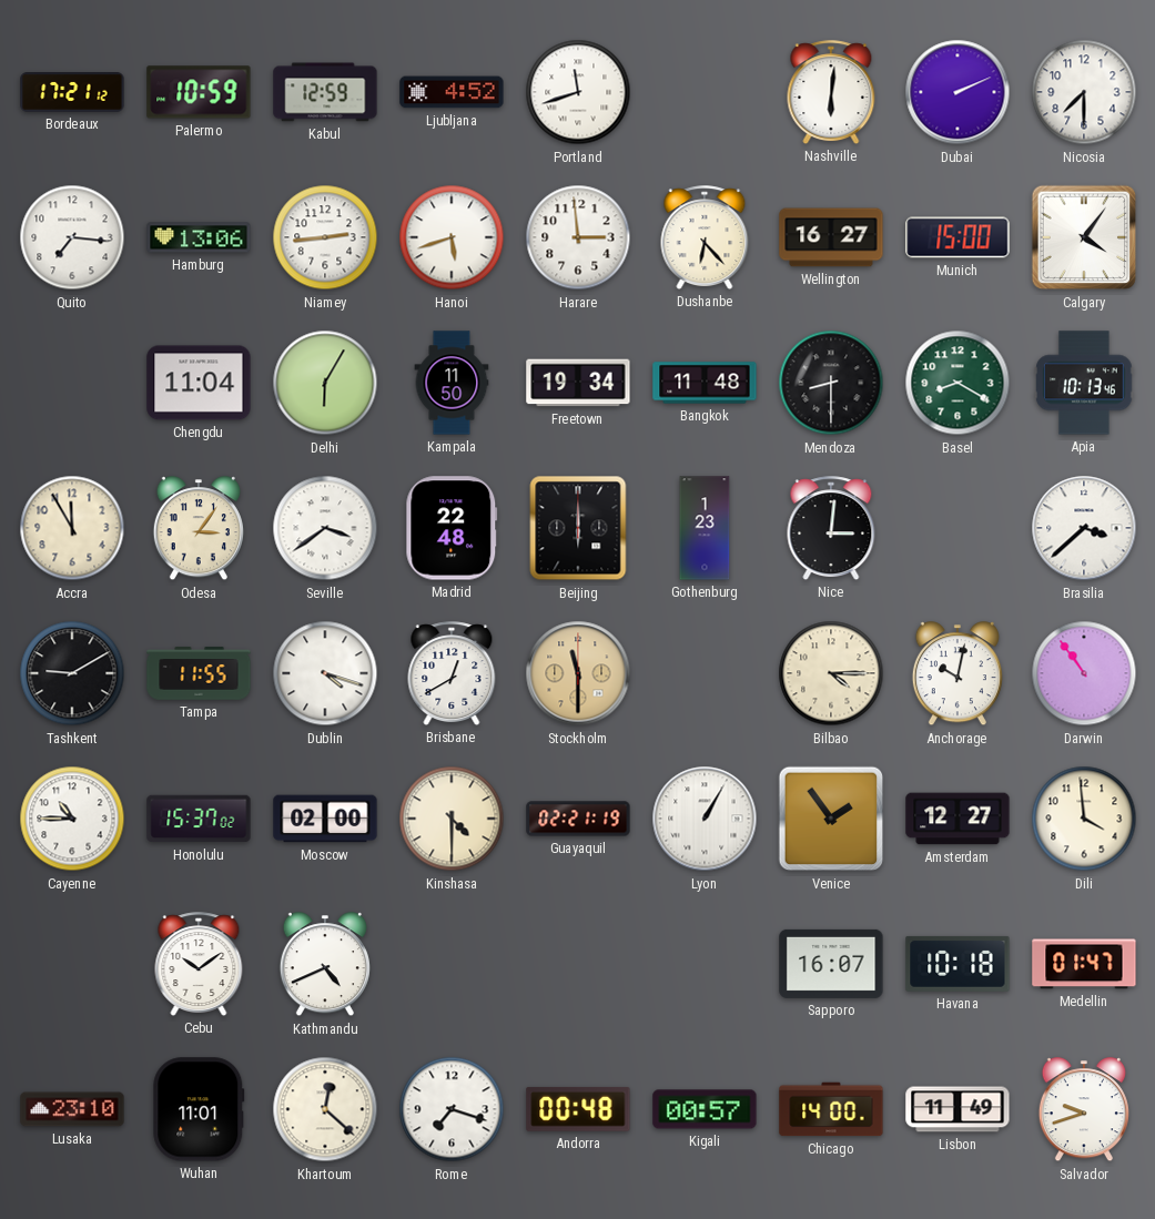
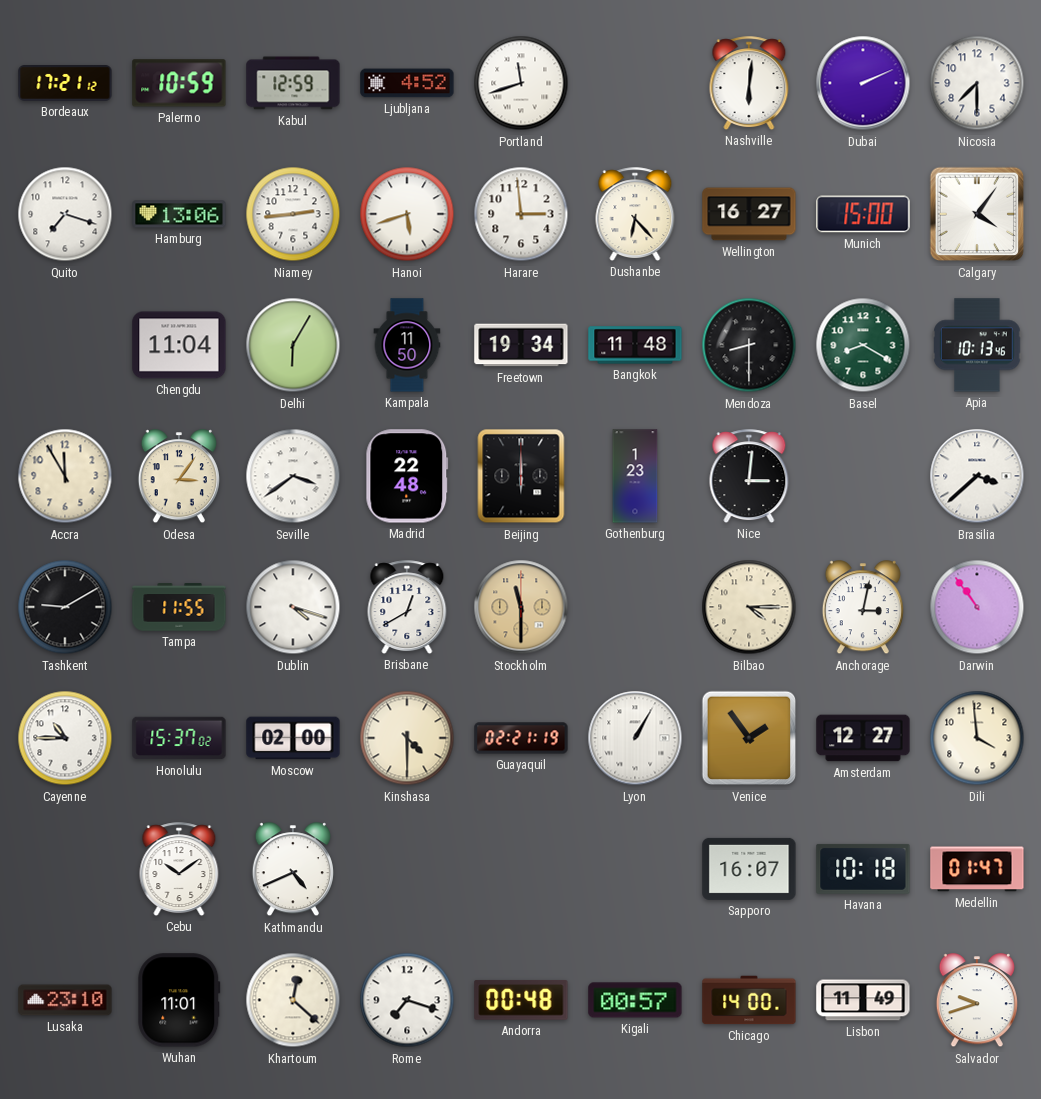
Quito: 7:16 -> 7:18 (65, 214)
Anchorage: 10:02 -> 3:02 (863, 608)
